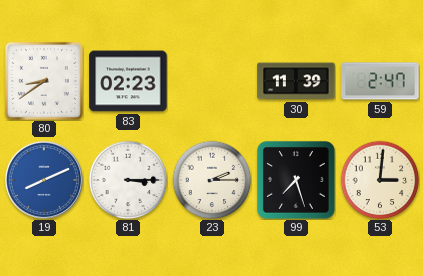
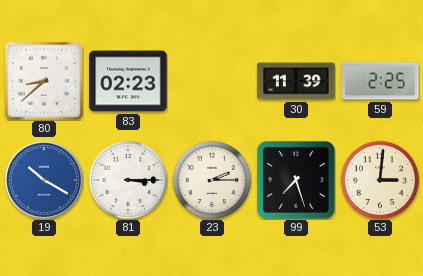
80: 8:39 -> 8:38 (44, 81)
59: 2:47 -> 2:25 (380, 81)
19: 8:11 -> 10:20 (44, 180)
